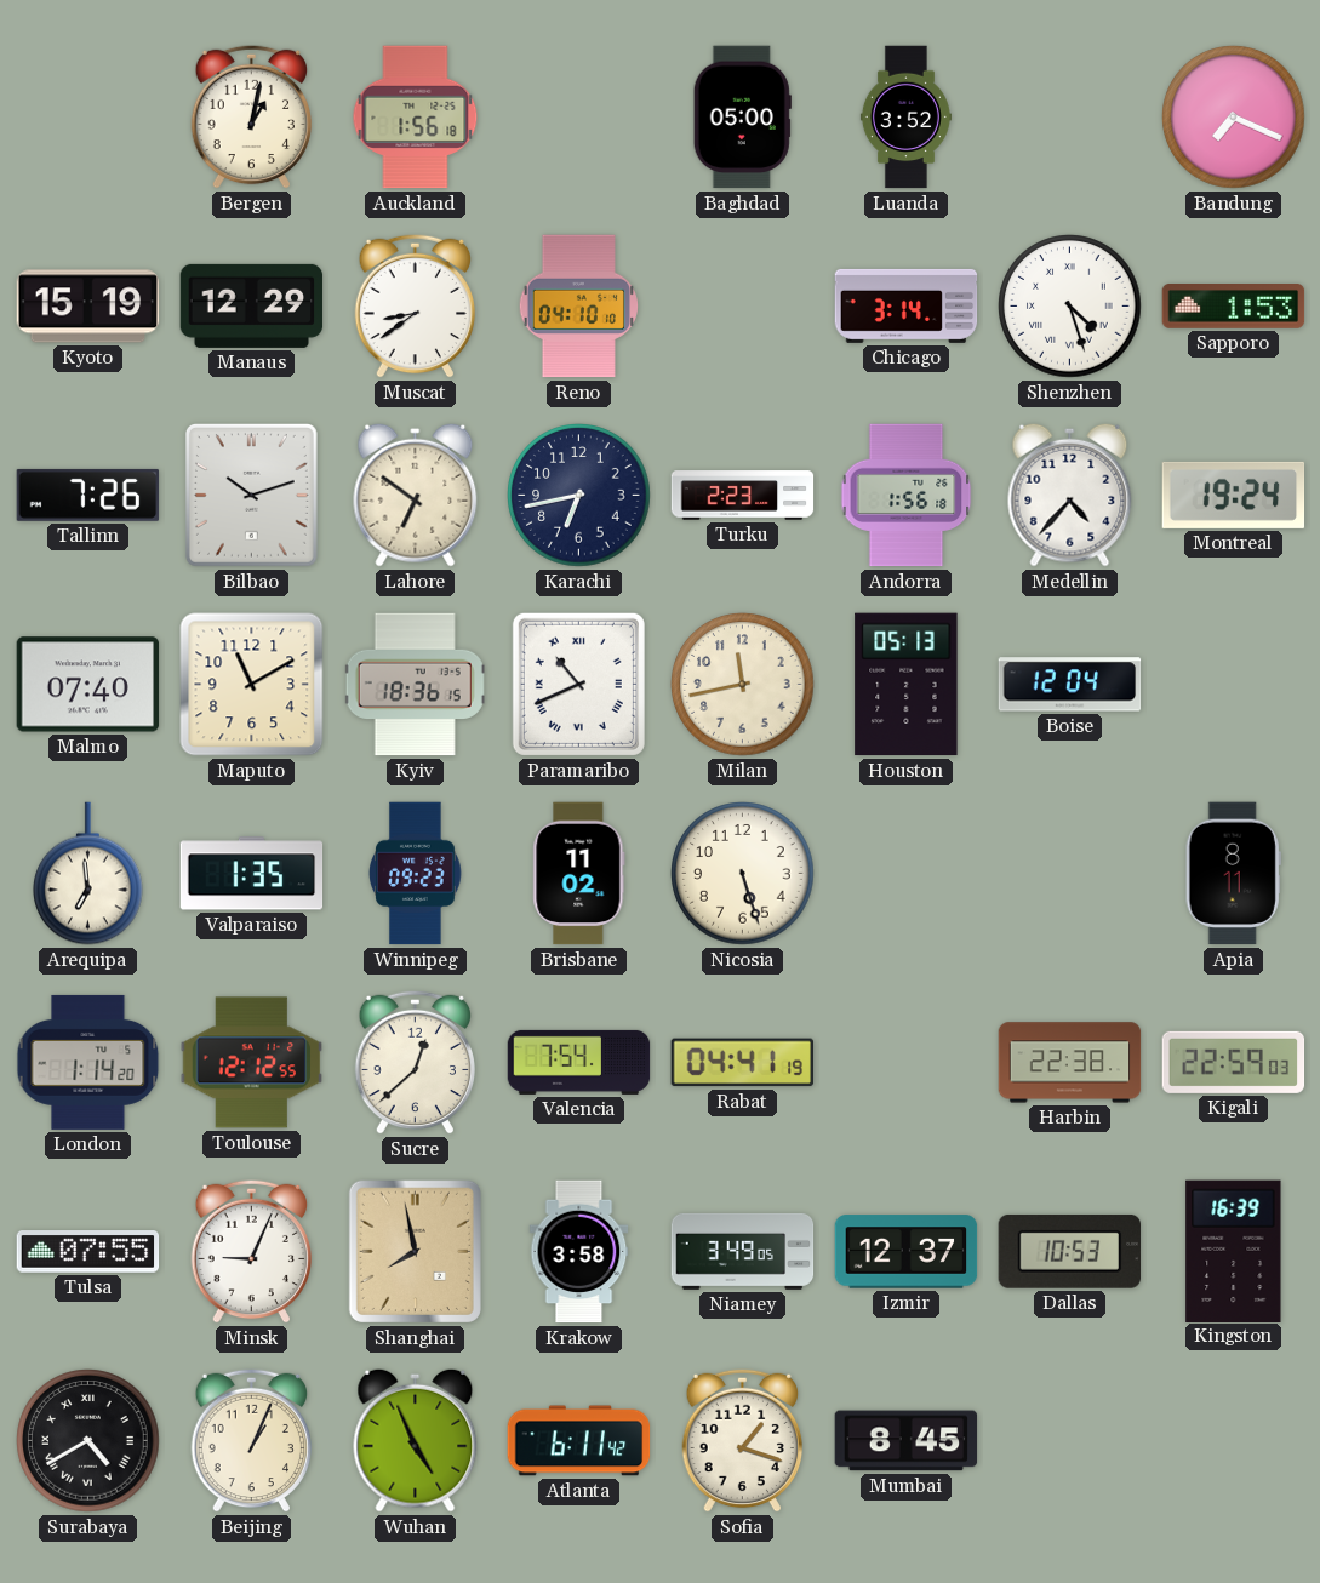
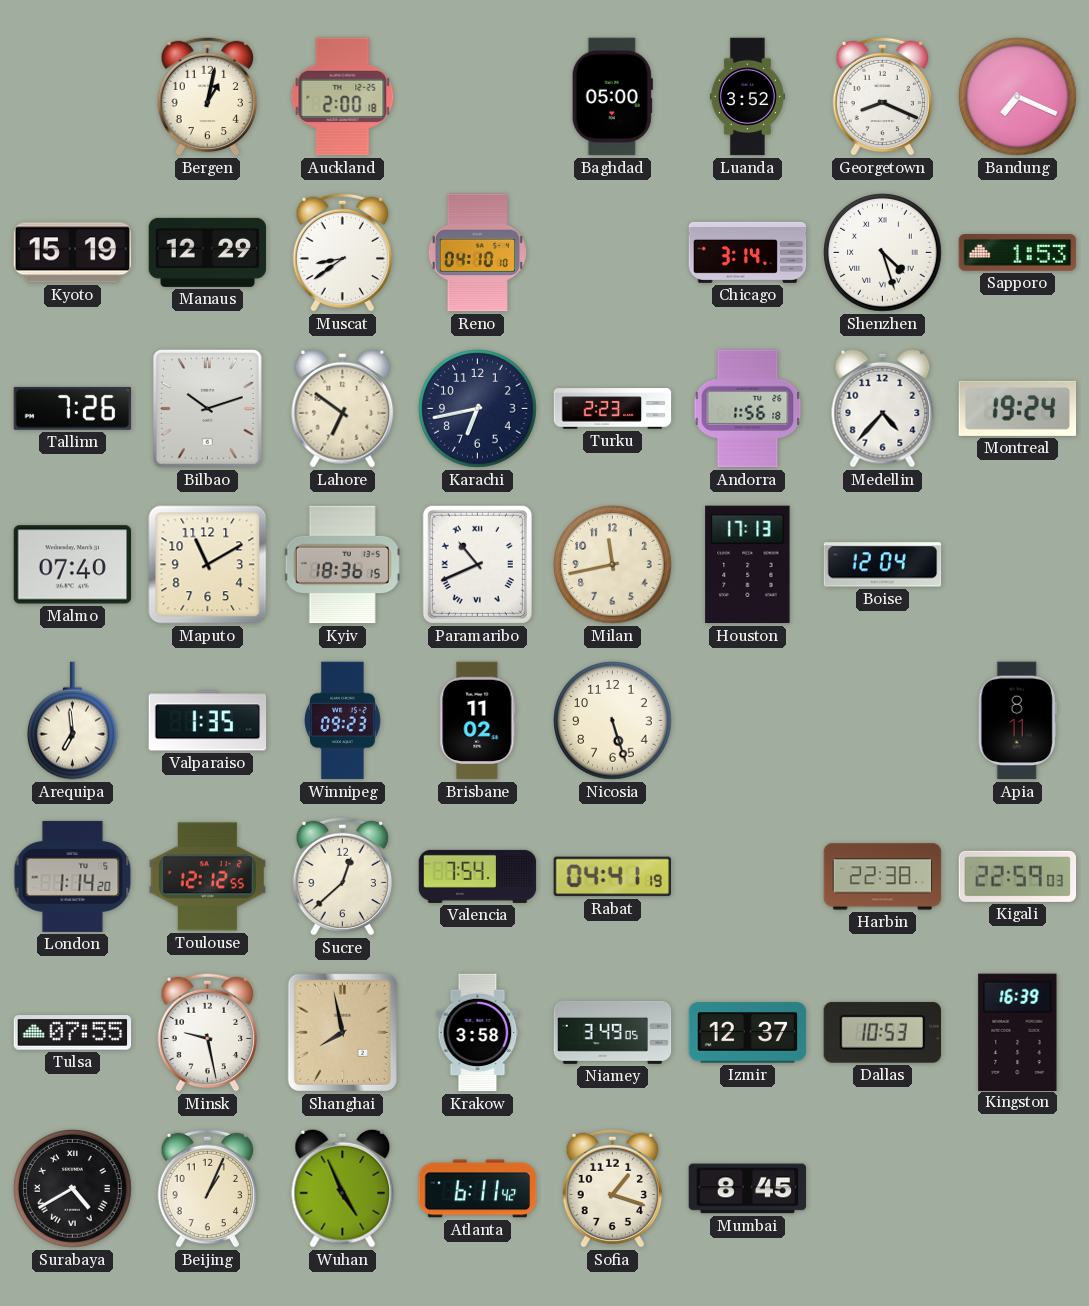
Auckland: 1:56 -> 2:00 (343, 97)
Georgetown: none -> 8:19 (882, 96)
Houston: 05:13 -> 17:13 (748, 565)
Minsk: 9:04 -> 9:28 (207, 1032)
